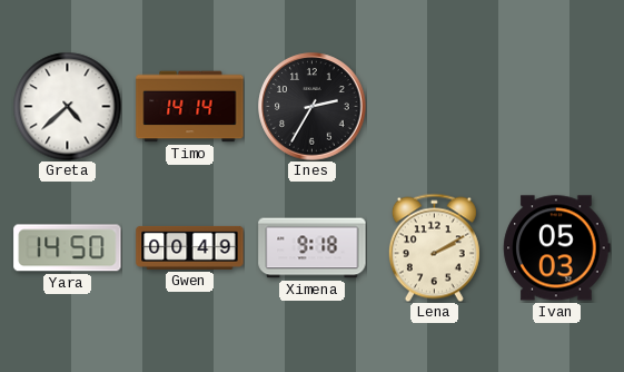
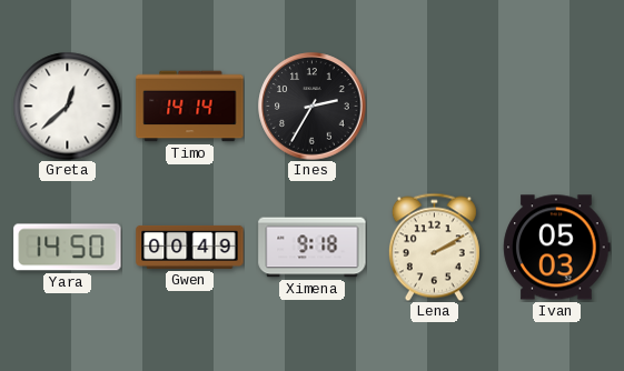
Greta: 4:38 -> 12:38 (67, 106)
